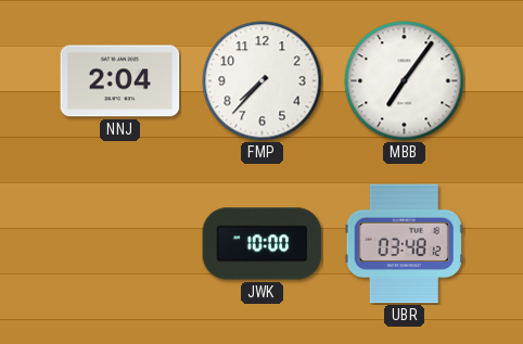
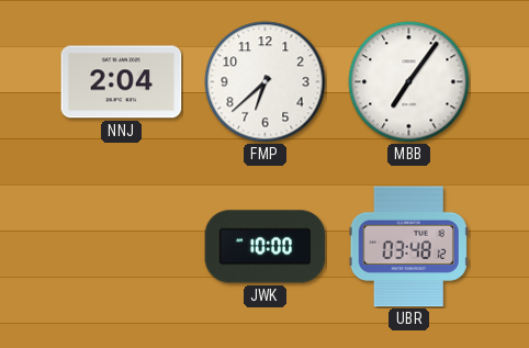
FMP: 7:37 -> 6:38 (266, 82)
